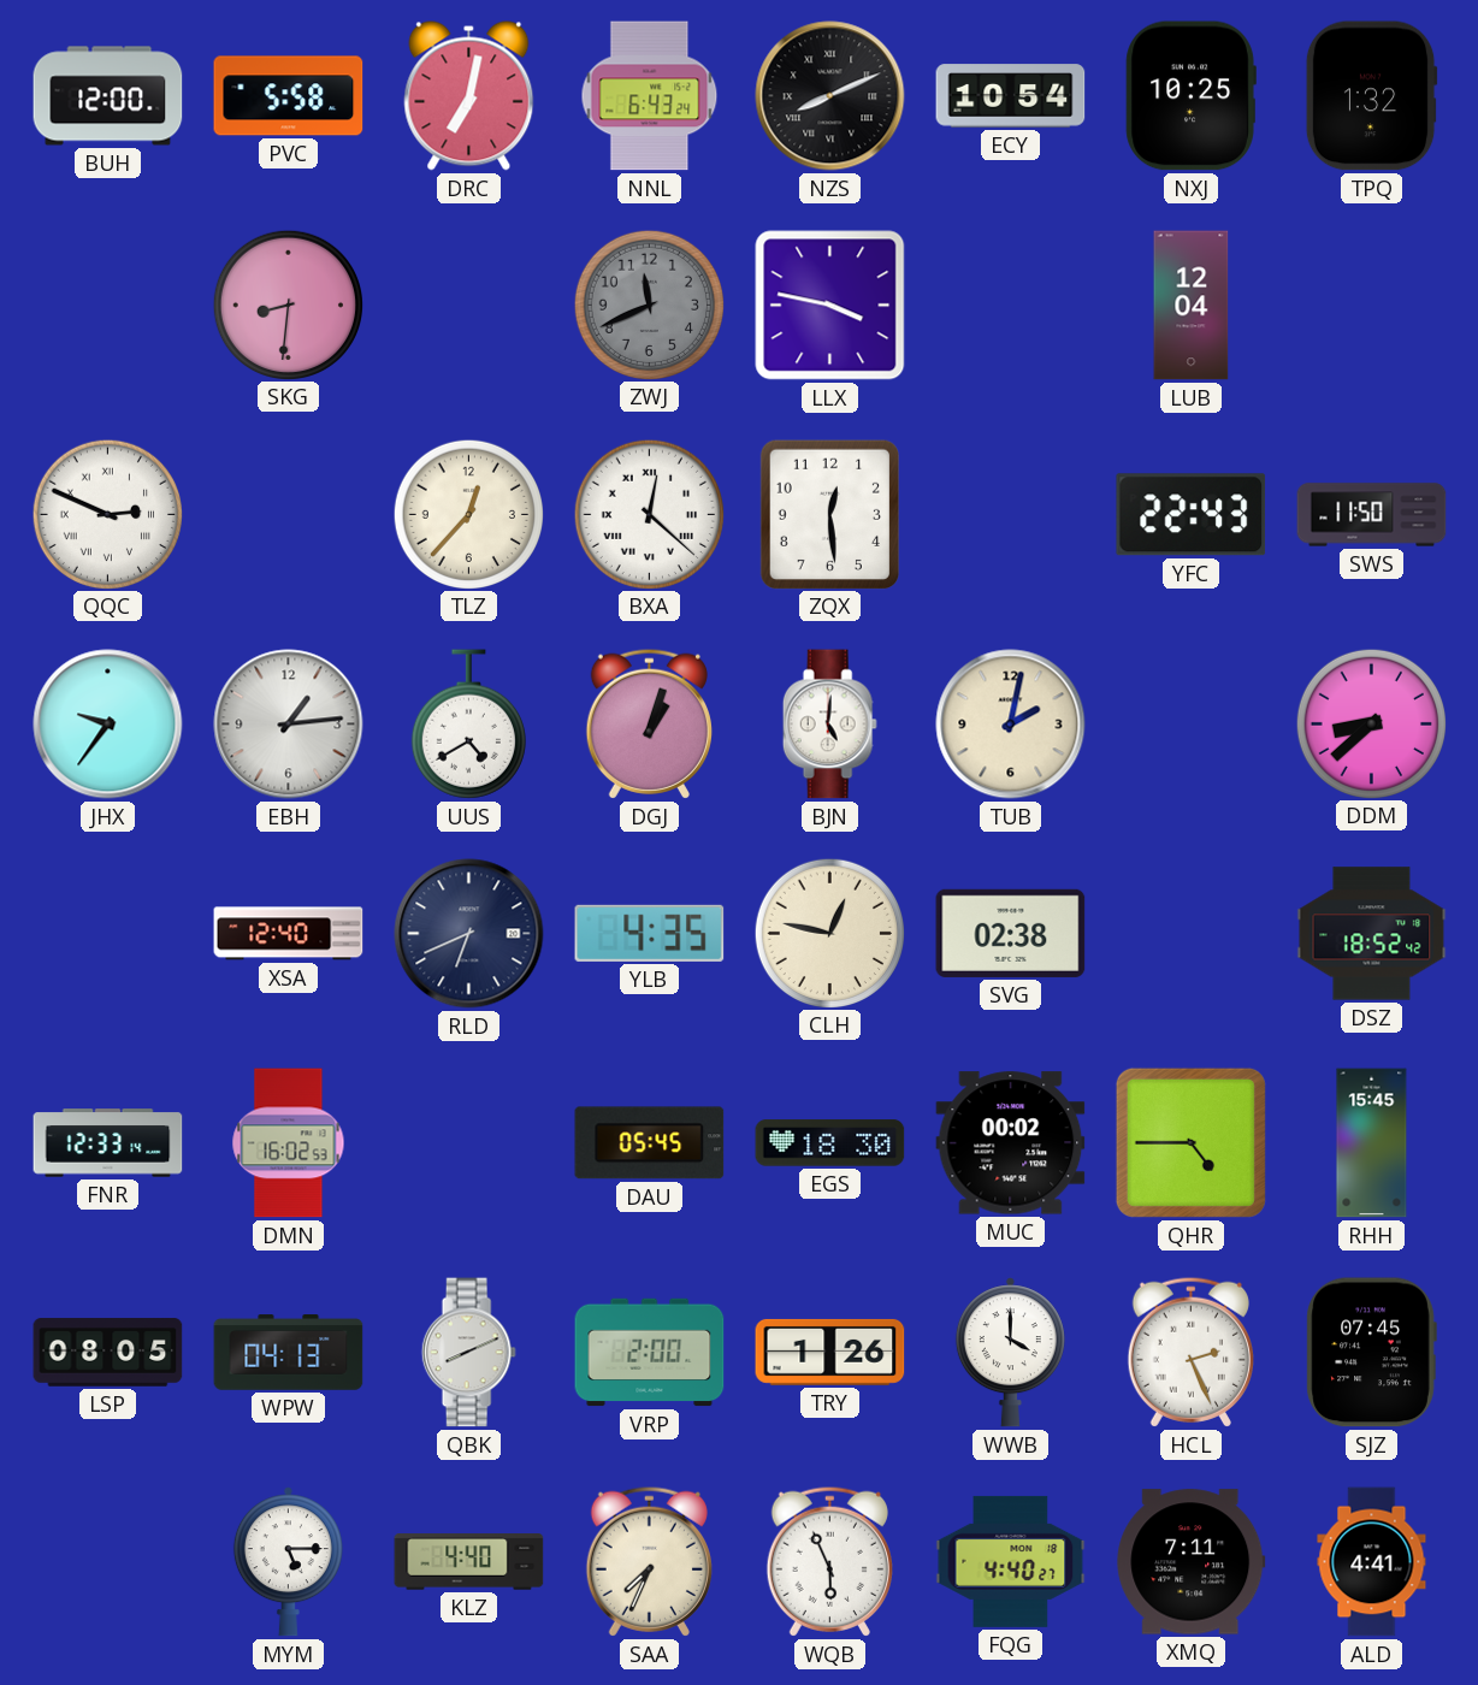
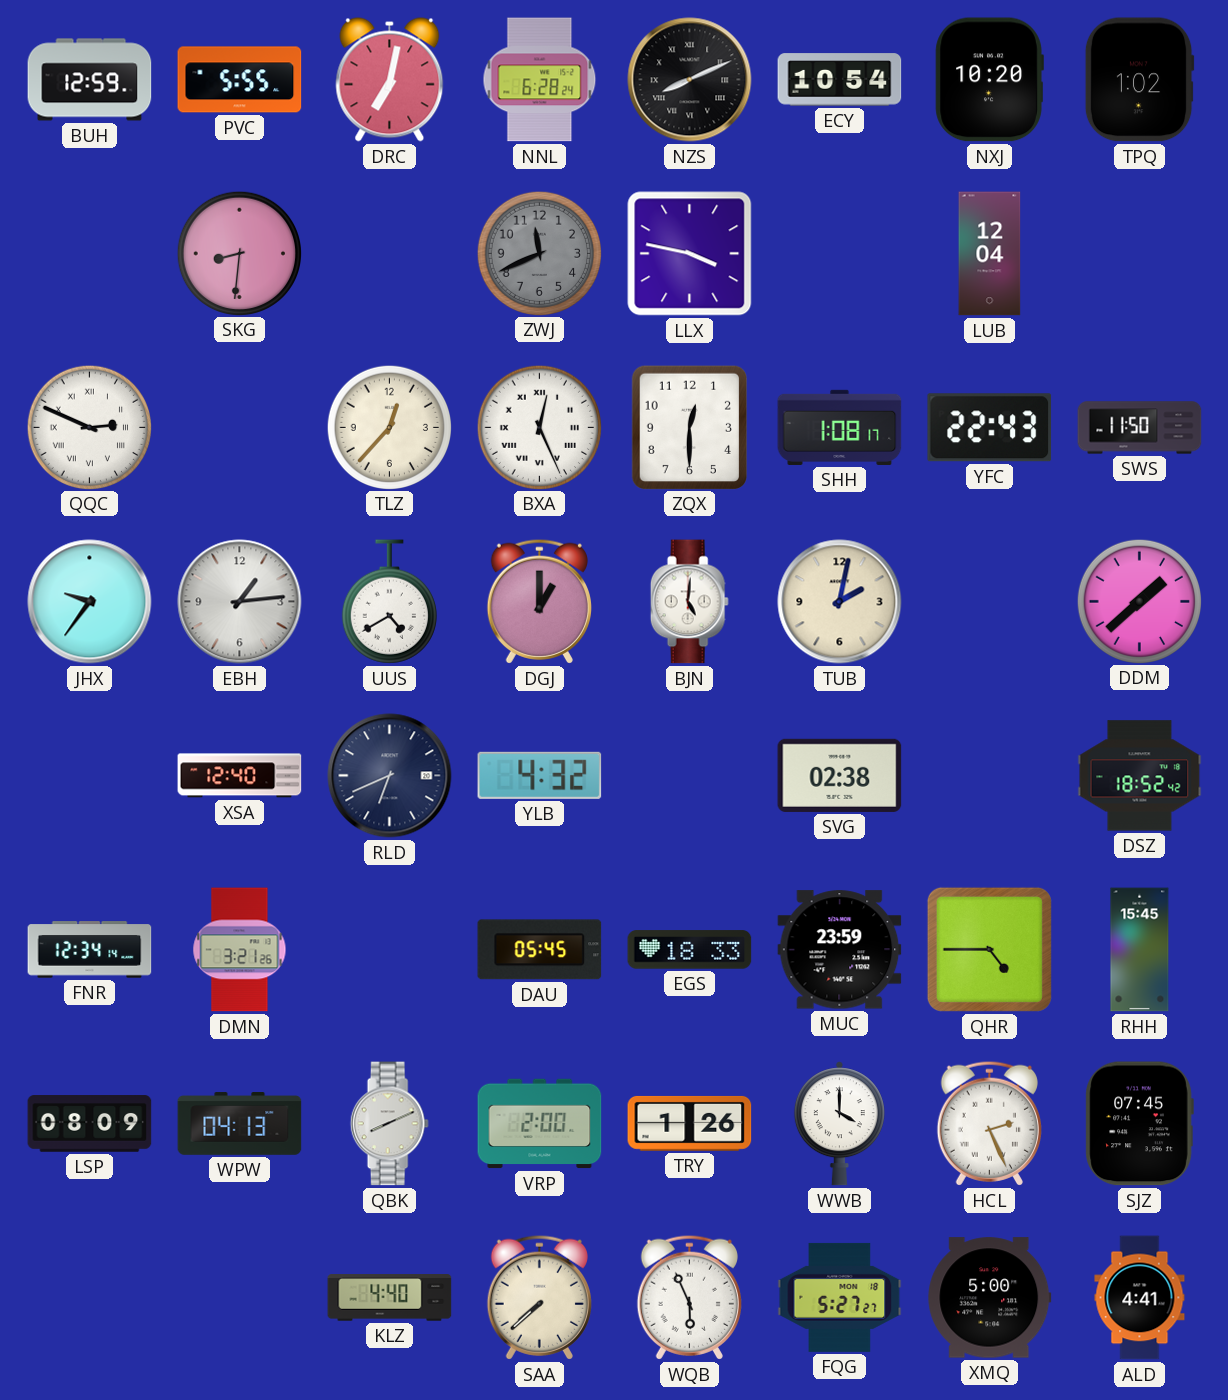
BUH: 12:00 -> 12:59 (90, 80)
PVC: 5:58 -> 5:55 (240, 80)
NNL: 6:43 -> 6:28 (540, 80)
NXJ: 10:25 -> 10:20 (989, 80)
TPQ: 1:32 -> 1:02 (1139, 80)
BXA: 12:22 -> 12:26 (539, 427)
ZQX: 12:29 -> 12:30 (689, 427)
SHH: none -> 1:08 (840, 427)
DGJ: 1:03 -> 1:00 (539, 601)
DDM: 8:38 -> 1:38 (1139, 601)
YLB: 4:35 -> 4:32 (540, 775)
CLH: 12:47 -> none (829, 933)
FNR: 12:33 -> 12:34 (90, 950)
DMN: 16:02 -> 3:21 (240, 950)
EGS: 18:30 -> 18:33 (690, 950)
MUC: 00:02 -> 23:59 (840, 950)
LSP: 08:05 -> 08:09 (90, 1124)
MYM: 5:15 -> none (288, 1562)
SAA: 7:34 -> 7:38 (539, 1297)
FQG: 4:40 -> 5:27 (840, 1297)
XMQ: 7:11 -> 5:00 (990, 1298)
